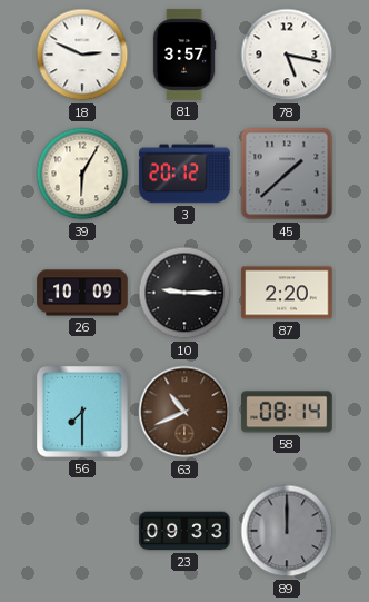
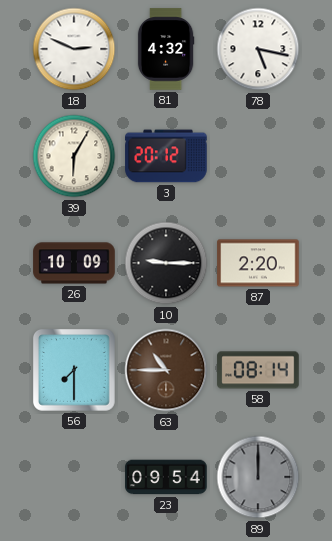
81: 3:57 -> 4:32 (166, 49)
45: 1:38 -> none (287, 174)
63: 10:41 -> 10:45 (166, 370)
23: 09:33 -> 09:54 (166, 477)
